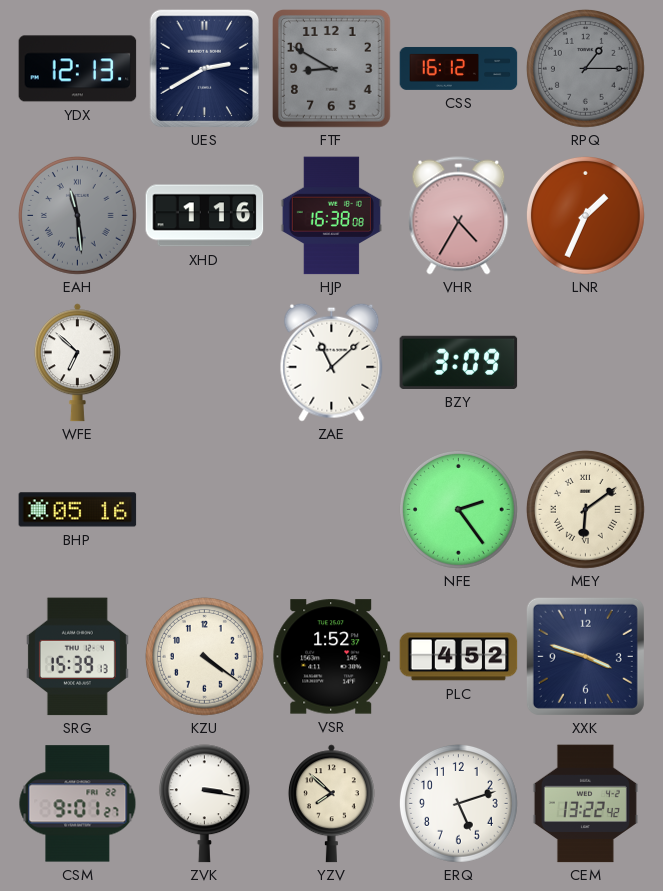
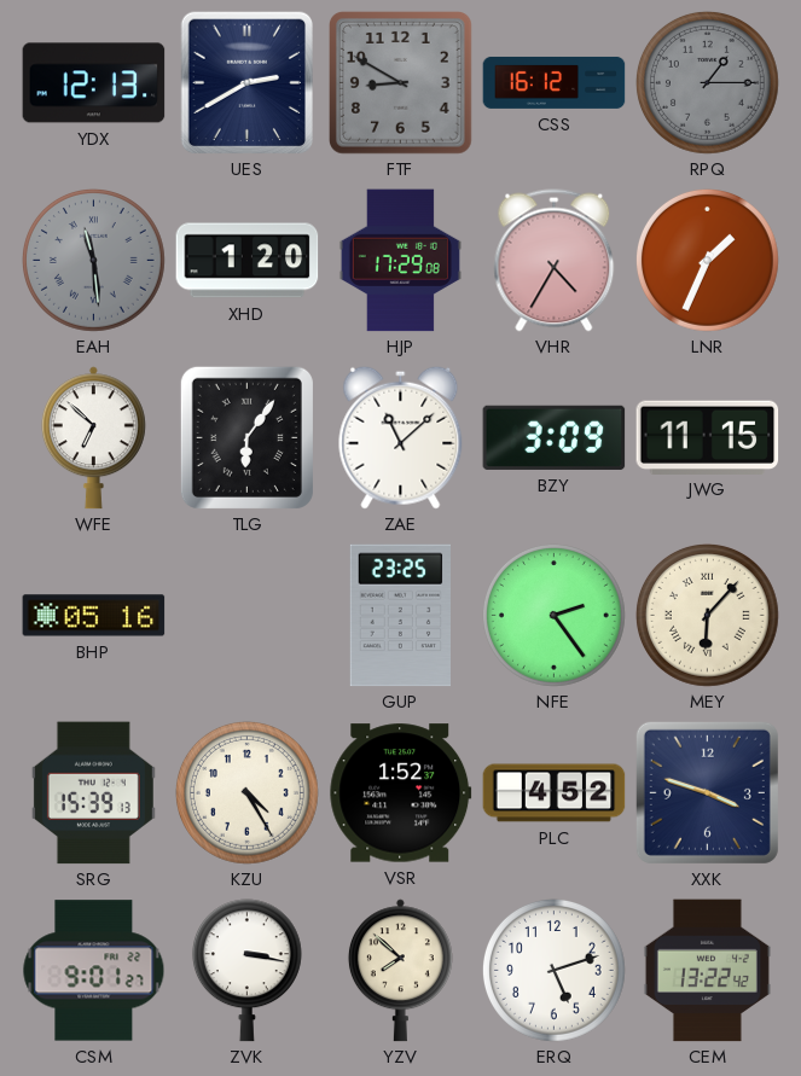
XHD: 1:16 -> 1:20 (248, 261)
HJP: 16:38 -> 17:29 (400, 261)
TLG: none -> 6:06 (246, 437)
JWG: none -> 11:15 (708, 437)
GUP: none -> 23:25 (401, 616)
MEY: 6:09 -> 6:07 (708, 616)
KZU: 4:21 -> 4:25 (248, 793)
